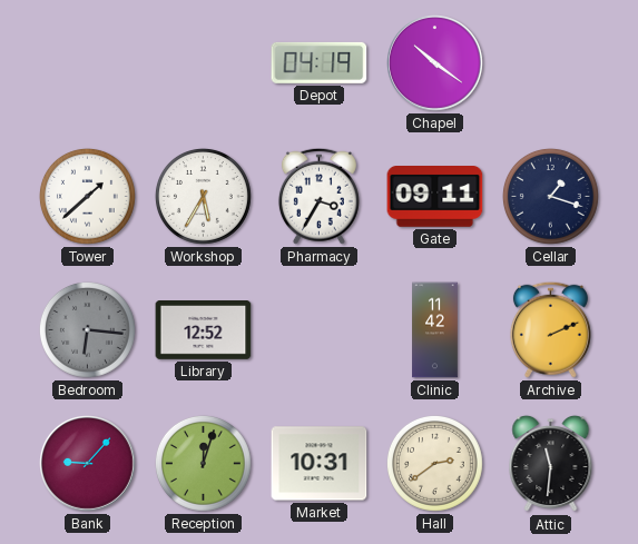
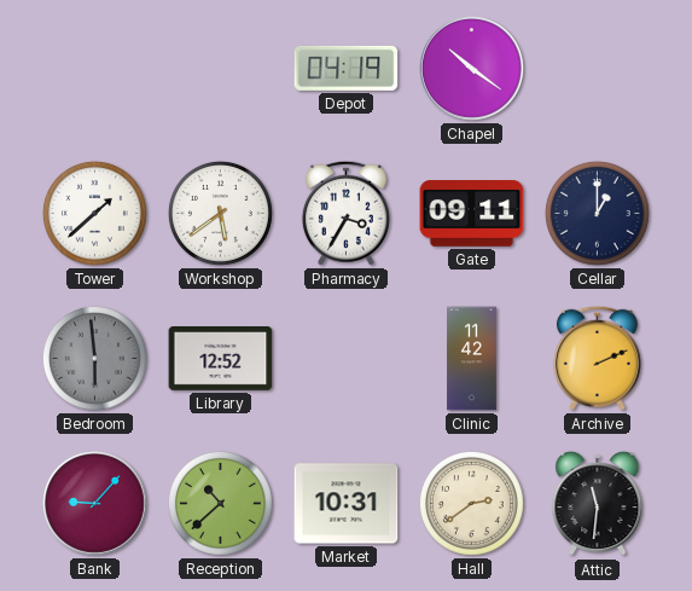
Workshop: 5:35 -> 5:39 (220, 213)
Cellar: 1:18 -> 1:00 (597, 213)
Bedroom: 6:16 -> 5:59 (94, 358)
Reception: 12:03 -> 10:38 (220, 503)
